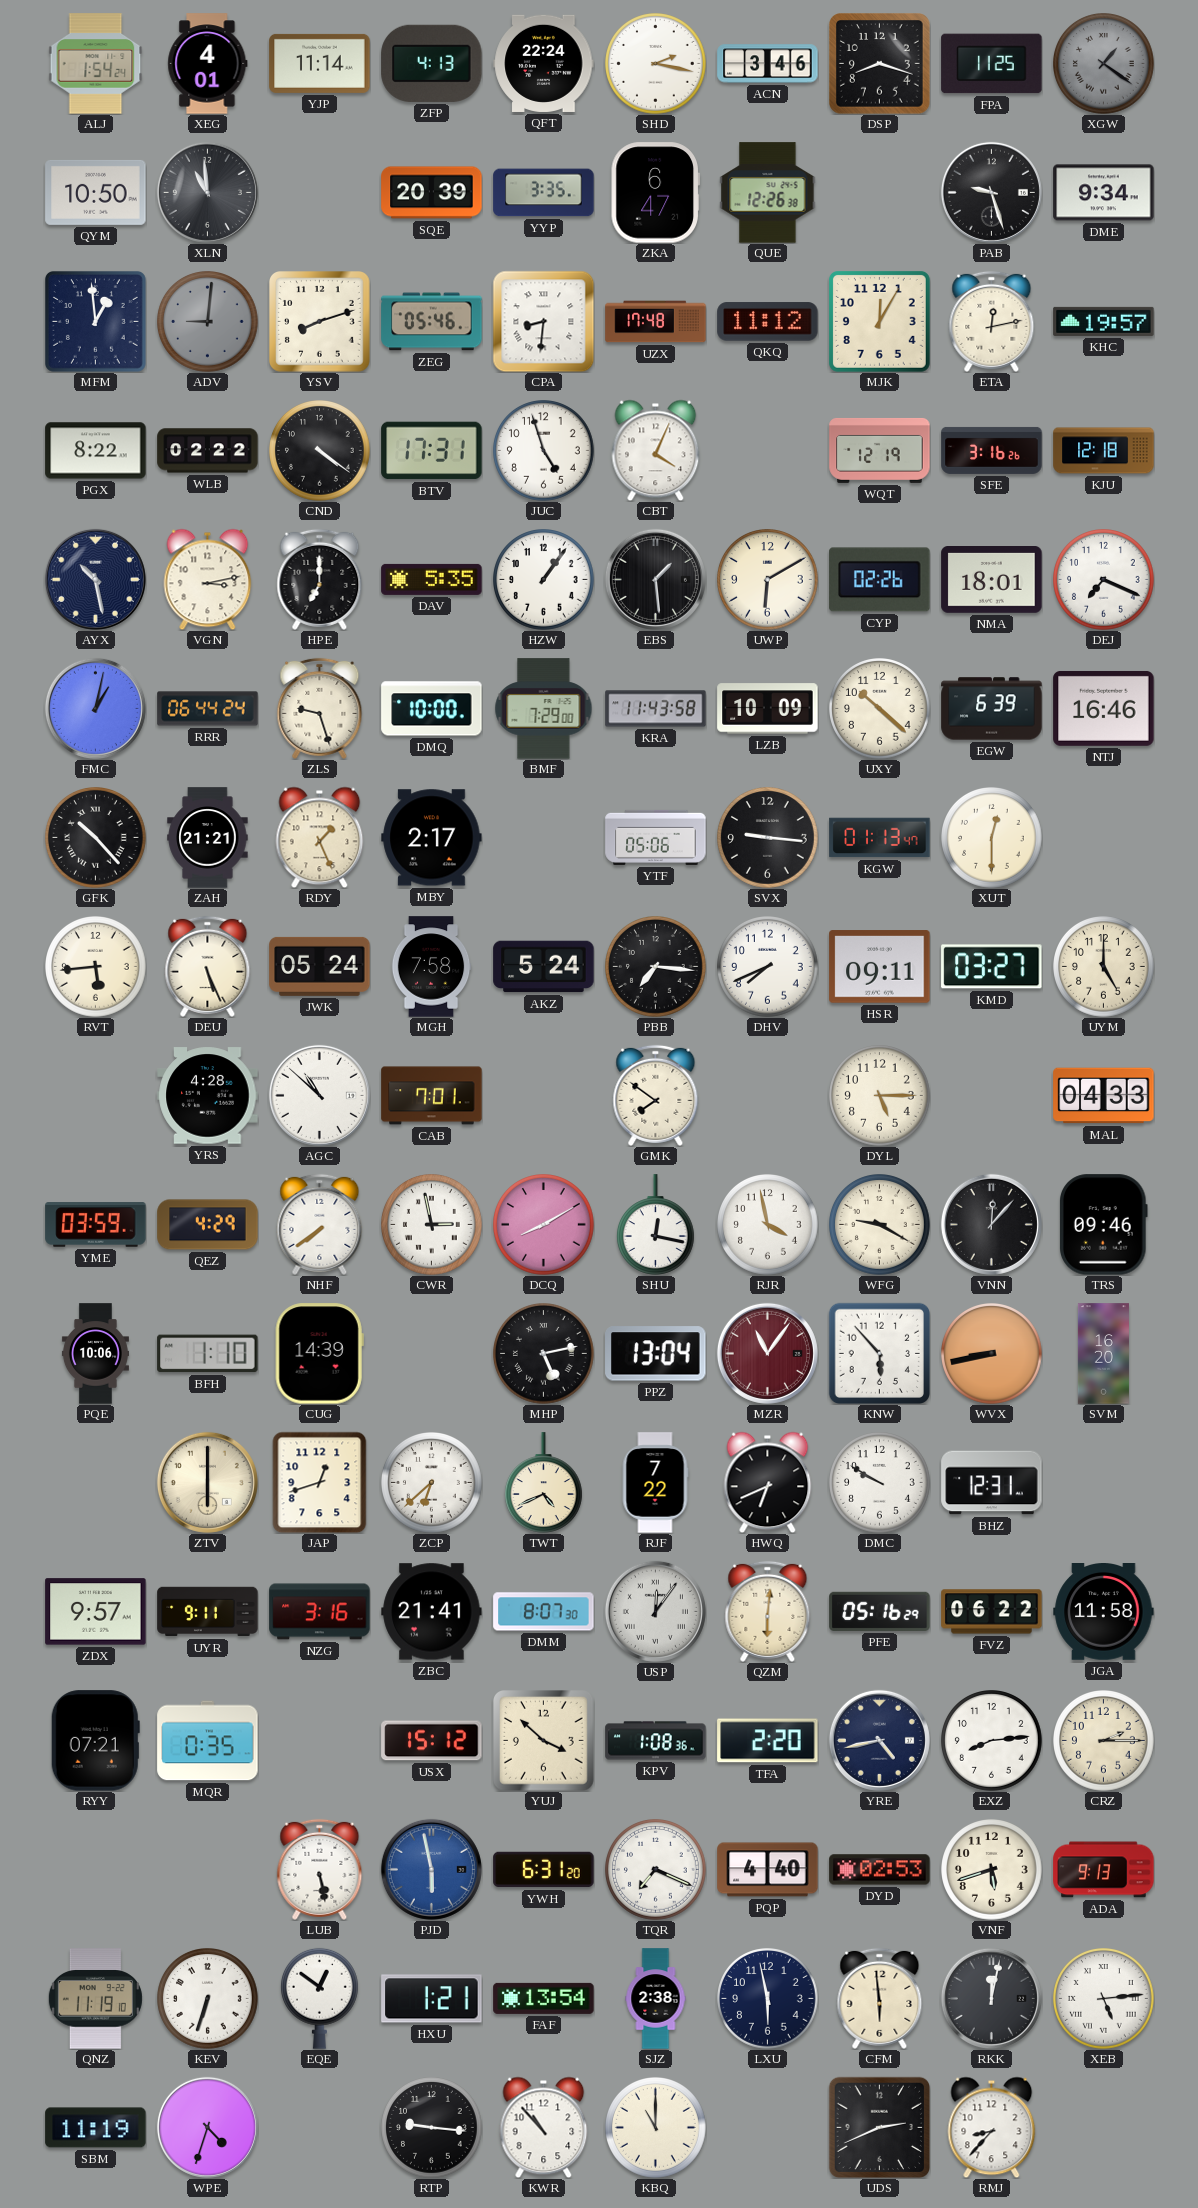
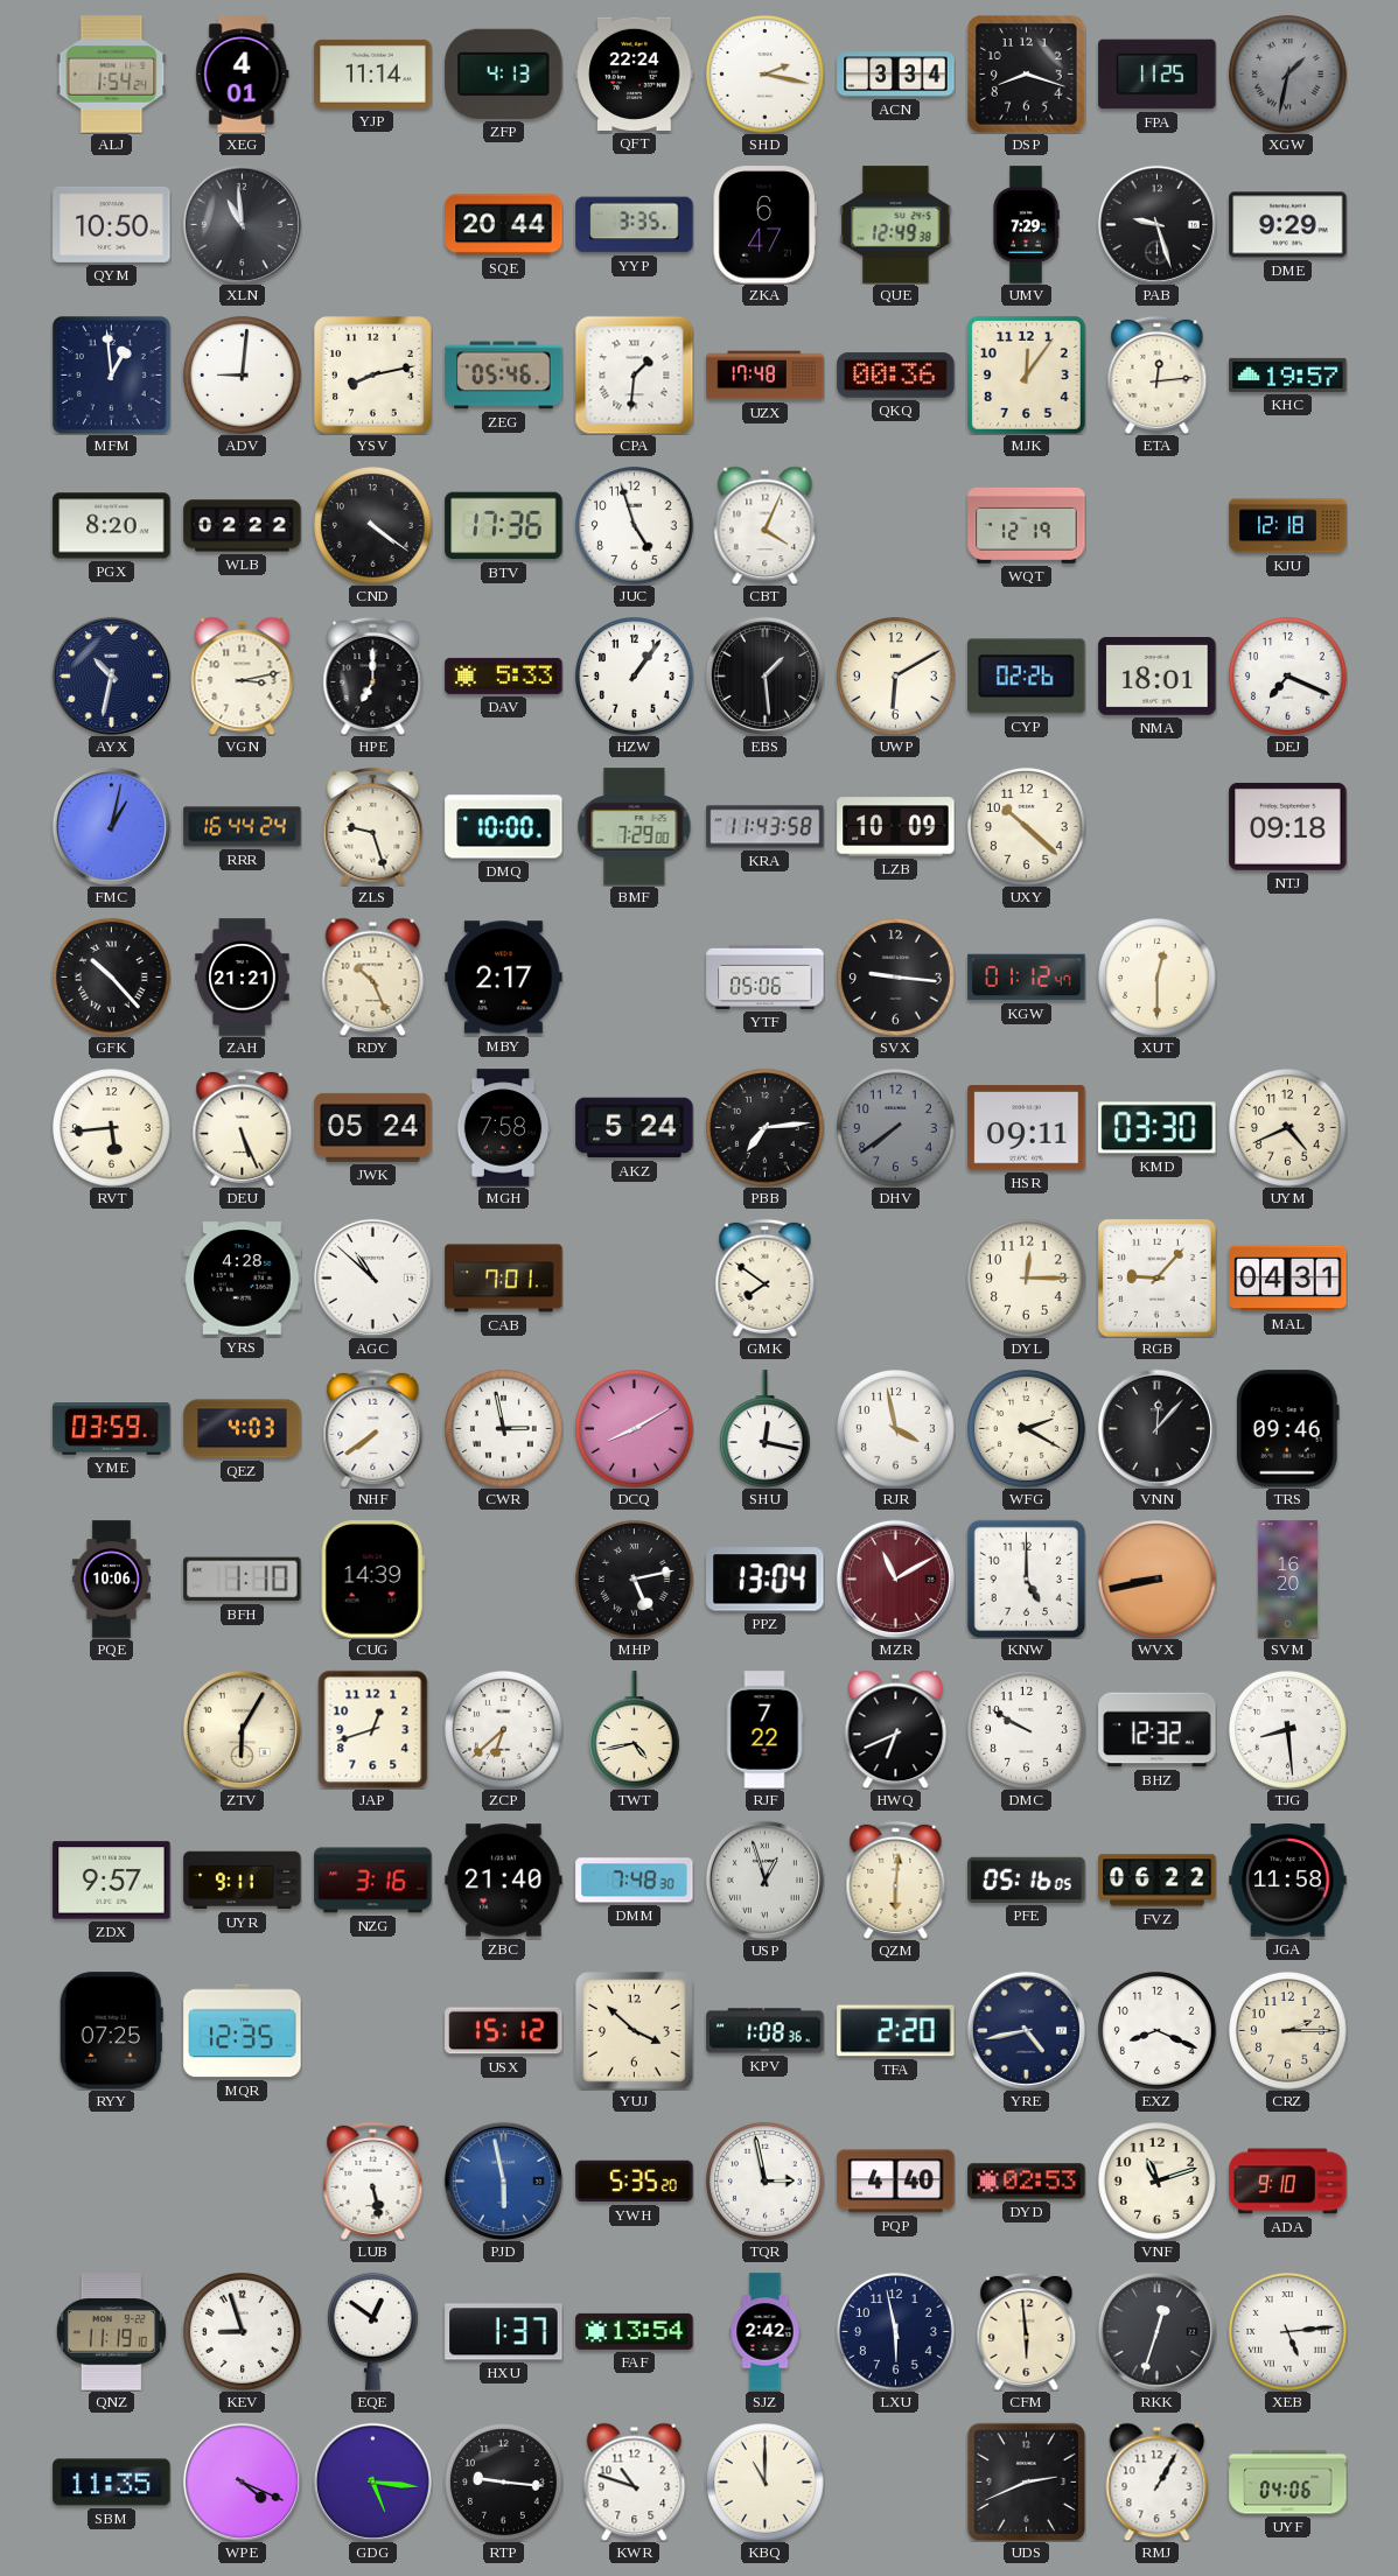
ACN: 3:46 -> 3:34 (896, 75)
XGW: 1:21 -> 1:32 (1288, 75)
SQE: 20:39 -> 20:44 (504, 225)
QUE: 12:26 -> 12:49 (896, 225)
UMV: none -> 7:29 (1026, 225)
DME: 9:34 -> 9:29 (1288, 225)
ADV dial: grey -> white (243, 376)
YSV: 8:12 -> 8:13 (373, 376)
CPA: 8:31 -> 1:31 (634, 374)
QKQ: 11:12 -> 00:36 (896, 376)
MJK: 12:05 -> 12:06 (1026, 374)
ETA: 12:13 -> 12:14 (1158, 374)
PGX: 8:22 -> 8:20 (112, 526)
BTV: 17:31 -> 17:36 (504, 526)
SFE: 3:16 -> none (992, 450)
AYX: 10:28 -> 10:32 (111, 675)
DAV: 5:35 -> 5:33 (504, 675)
RRR: 06:44 -> 16:44 (243, 827)
EGW: 6:39 -> none (992, 709)
NTJ: 16:46 -> 09:18 (1288, 826)
RDY: 1:26 -> 10:26 (373, 977)
KGW: 01:13 -> 01:12 (1027, 978)
PBB: 7:16 -> 7:14 (766, 1128)
DHV: 7:41 -> 7:39 (896, 1128)
DHV dial: white -> grey (896, 1128)
KMD: 03:27 -> 03:30 (1158, 1128)
UYM: 5:00 -> 4:41 (1288, 1128)
DYL: 5:15 -> 12:15 (1027, 1279)
RGB: none -> 9:07 (1156, 1277)
MAL: 04:33 -> 04:31 (1288, 1279)
QEZ: 4:29 -> 4:03 (243, 1429)
WFG: 9:20 -> 2:20 (1027, 1429)
MZR: 11:06 -> 11:10 (895, 1578)
KNW: 5:53 -> 5:00 (1026, 1578)
ZTV: 6:00 -> 6:05 (242, 1729)
TWT: 4:41 -> 4:43 (634, 1730)
BHZ: 12:31 -> 12:32 (1158, 1730)
TJG: none -> 8:29 (1288, 1730)
ZBC: 21:41 -> 21:40 (504, 1881)
DMM: 8:07 -> 7:48 (635, 1881)
USP: 12:06 -> 12:57 (764, 1880)
PFE: 05:16:29 -> 05:16:05 (1027, 1880)
RYY: 07:21 -> 07:25 (111, 2031)
MQR: 0:35 -> 12:35 (243, 2031)
EXZ: 8:14 -> 8:19 (1158, 2031)
YWH: 6:31 -> 5:35 (635, 2182)
TQR: 7:19 -> 2:58 (766, 2182)
VNF: 5:42 -> 11:12 (1158, 2182)
ADA: 9:13 -> 9:10 (1288, 2182)
KEV: 6:33 -> 8:57 (243, 2332)
HXU: 1:21 -> 1:37 (504, 2332)
SJZ: 2:38 -> 2:42 (766, 2332)
RKK: 12:02 -> 12:33 (1156, 2331)
SBM: 11:19 -> 11:35 (112, 2483)
WPE: 4:33 -> 4:19 (242, 2481)
GDG: none -> 5:16 (372, 2481)
KWR: 10:53 -> 10:48 (635, 2481)
RMJ: 8:37 -> 1:05 (1158, 2481)
UYF: none -> 04:06 (1288, 2483)
